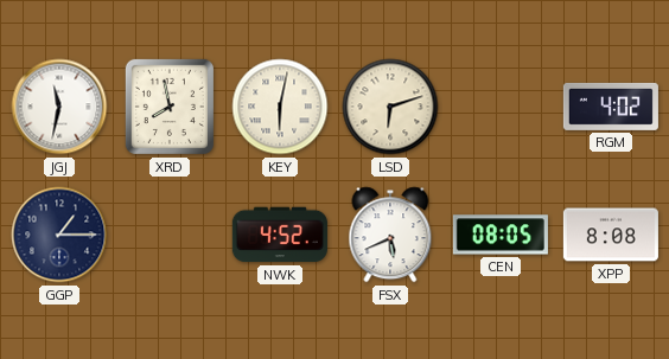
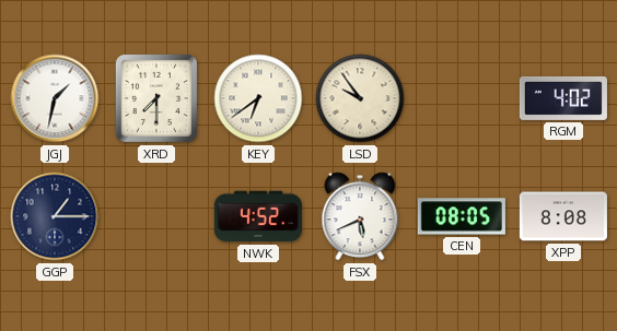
JGJ: 11:32 -> 1:32 (55, 98)
XRD: 7:58 -> 7:30 (156, 98)
KEY: 6:02 -> 6:39 (258, 98)
LSD: 6:12 -> 9:54 (360, 98)
